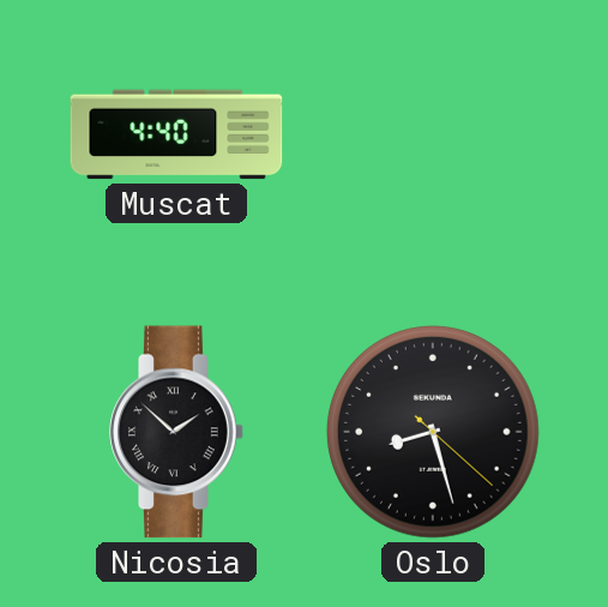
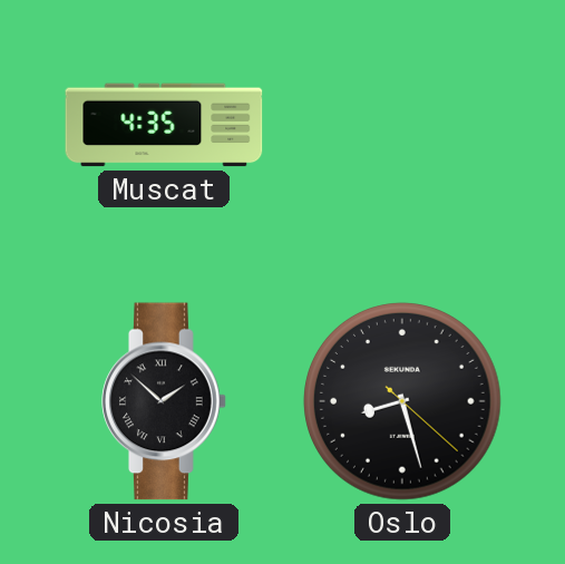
Muscat: 4:40 -> 4:35 (164, 125)
